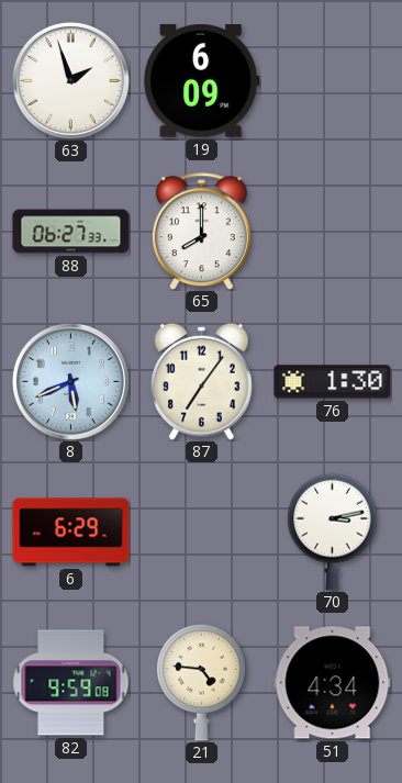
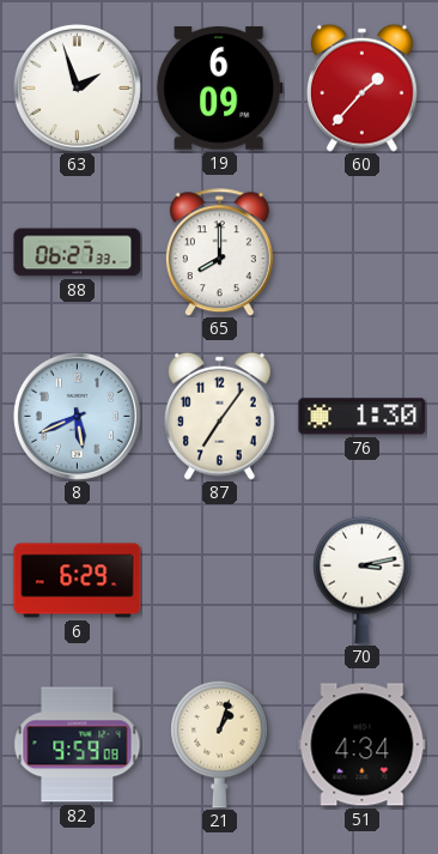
60: none -> 1:37 (361, 87)
21: 4:46 -> 1:03 (220, 744)
